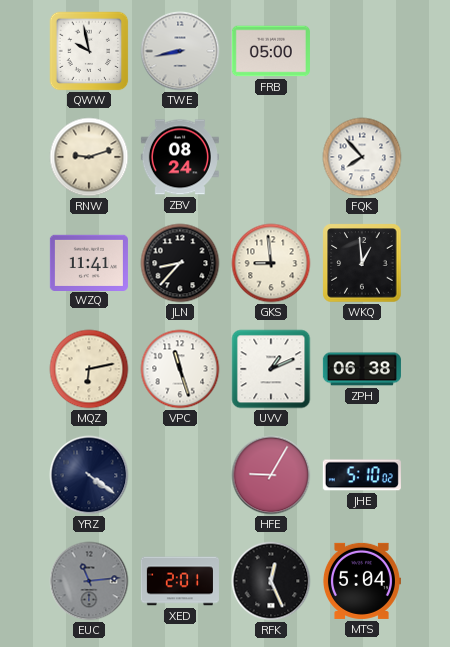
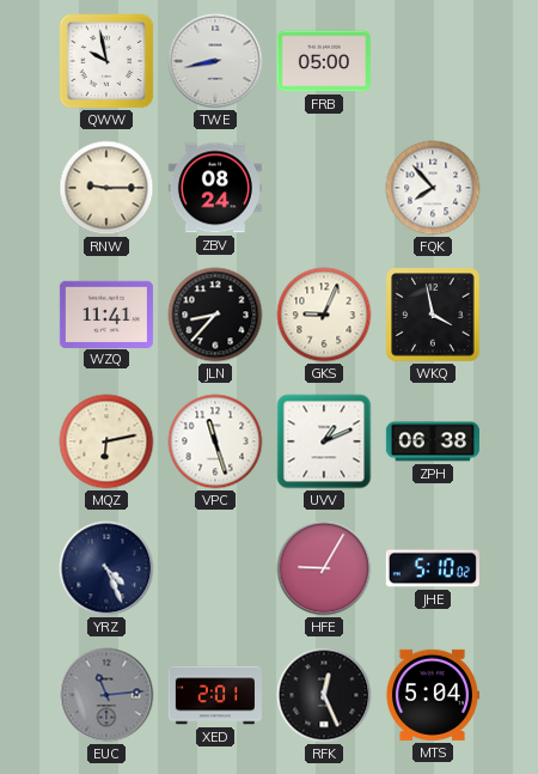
RNW: 9:12 -> 9:15 (106, 188)
GKS: 8:59 -> 9:04 (324, 315)
WKQ: 12:59 -> 3:58 (433, 315)
YRZ: 4:21 -> 4:26 (106, 568)
